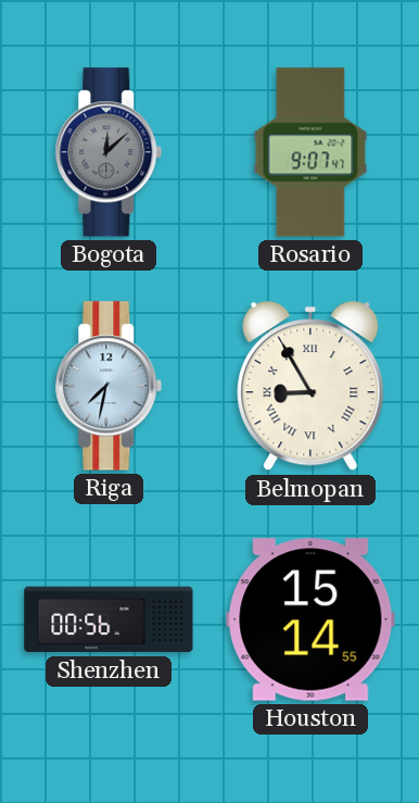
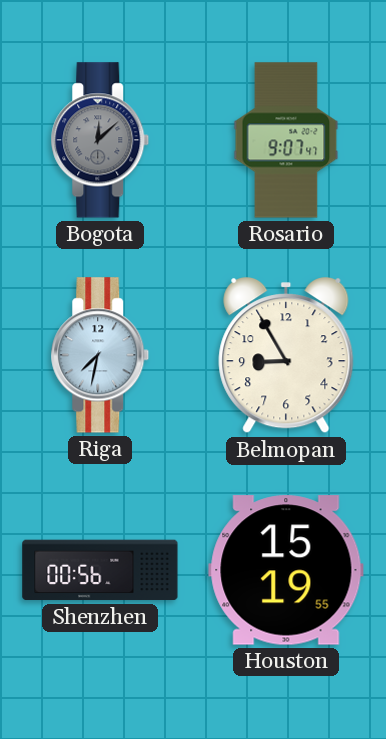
Belmopan numerals: Roman -> Arabic (286, 356)
Houston: 15:14 -> 15:19 (286, 570)
